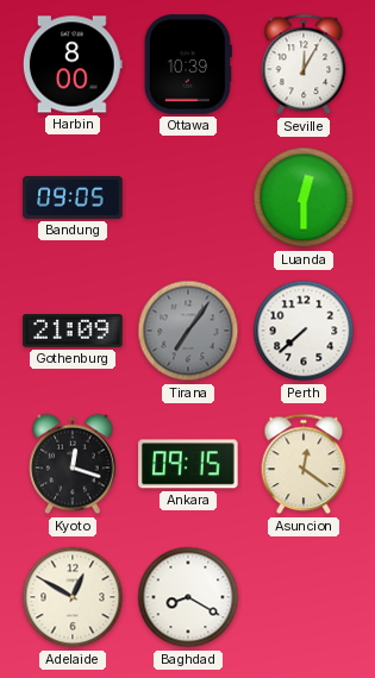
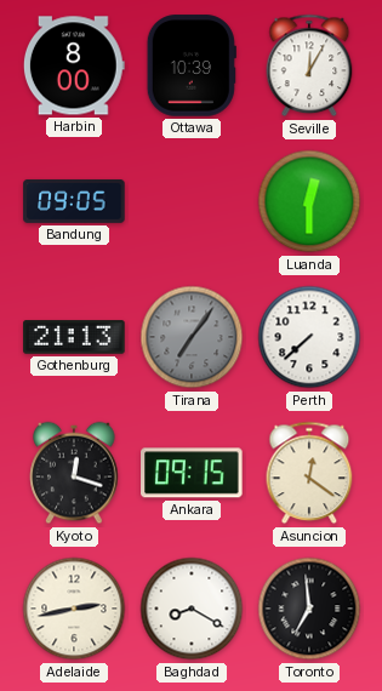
Gothenburg: 21:09 -> 21:13 (74, 337)
Adelaide: 12:50 -> 2:43 (74, 609)
Toronto: none -> 6:59 (309, 609)
